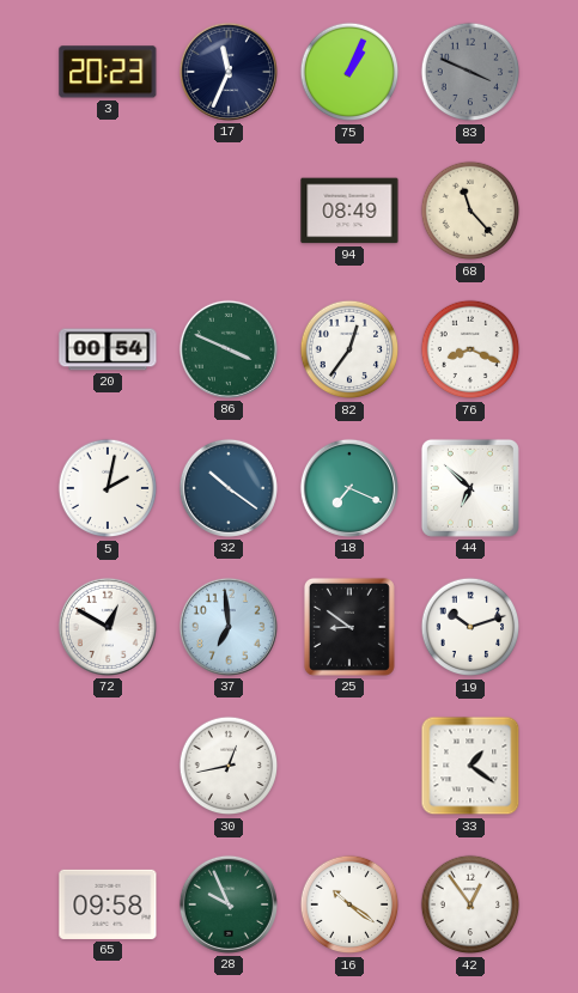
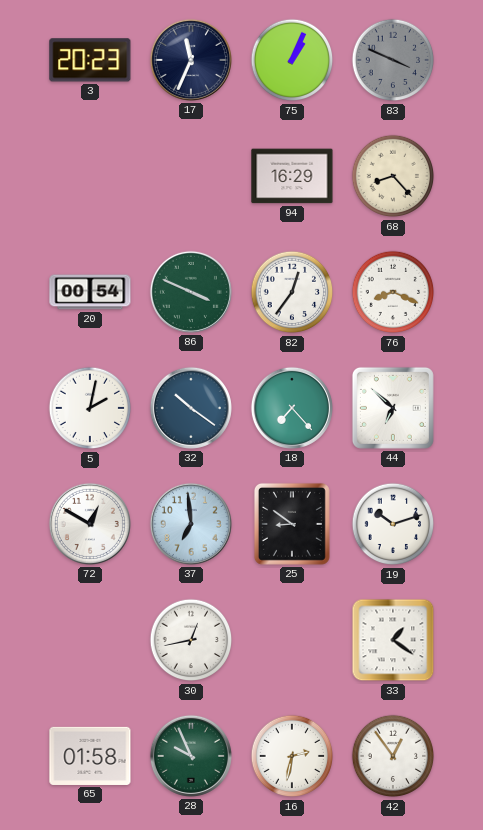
94: 08:49 -> 16:29 (292, 176)
68: 11:23 -> 8:23 (393, 176)
18: 7:19 -> 7:23 (292, 408)
65: 09:58 -> 01:58 (90, 756)
16: 10:21 -> 2:32 (292, 756)
